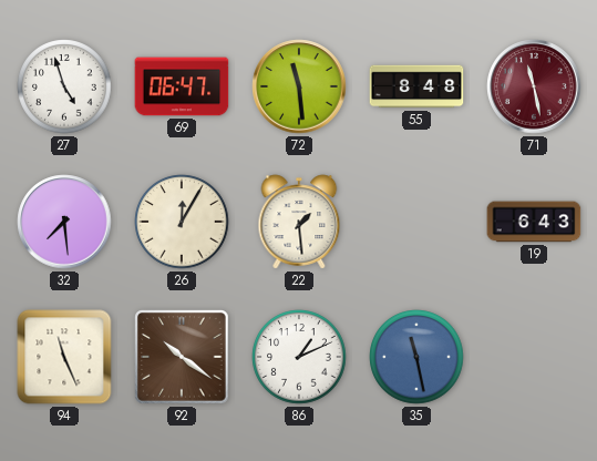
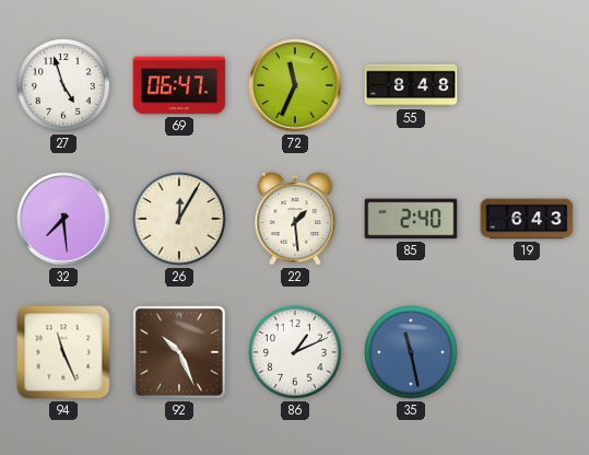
72: 11:29 -> 11:34 (295, 85)
71: 11:28 -> none (534, 86)
85: none -> 2:40 (411, 219)
92: 10:21 -> 10:26 (180, 353)
